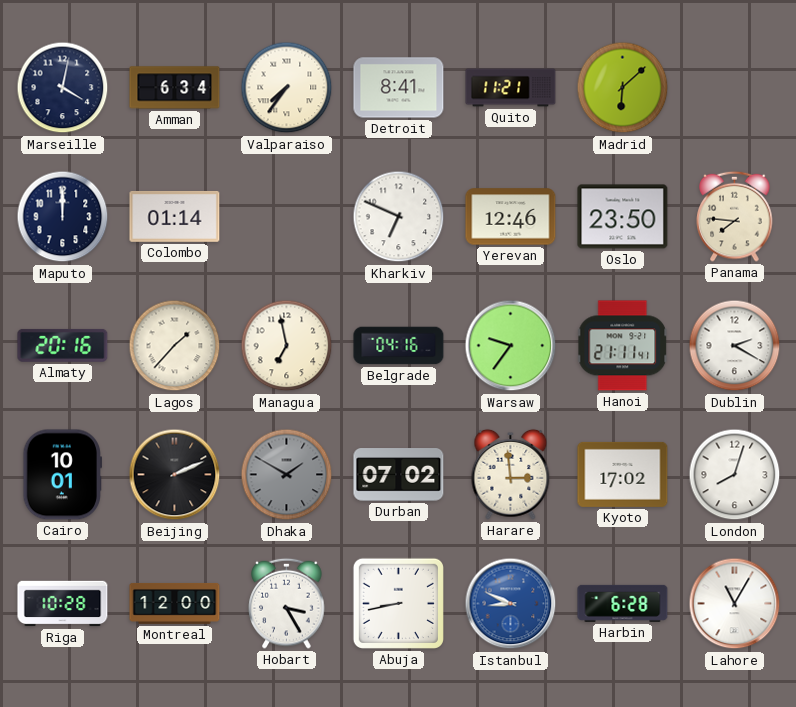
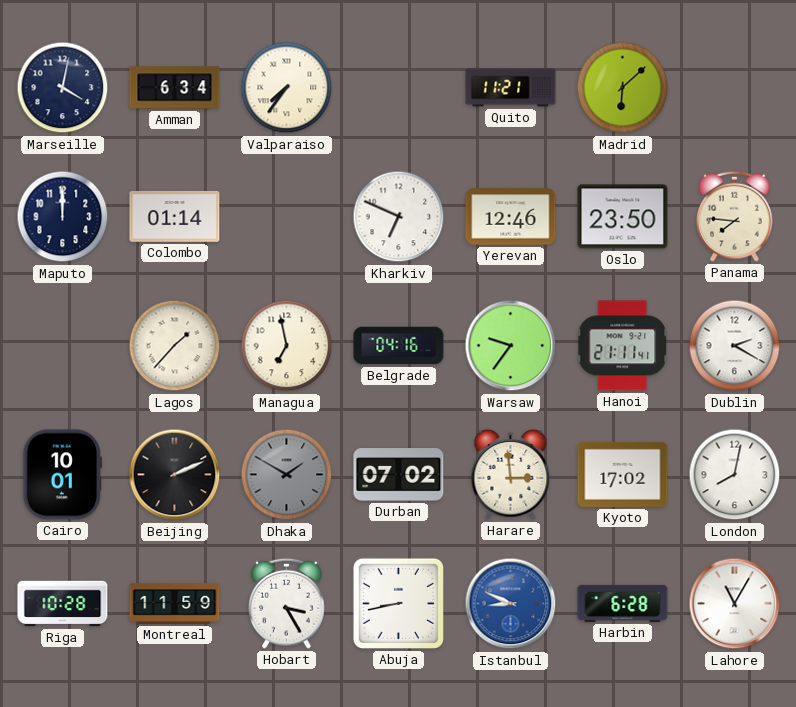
Detroit: 8:41 -> none (399, 88)
Almaty: 20:16 -> none (63, 345)
London: 8:03 -> 8:02 (735, 475)
Montreal: 12:00 -> 11:59 (175, 603)
